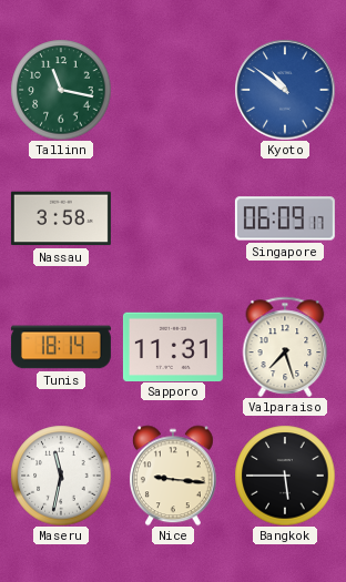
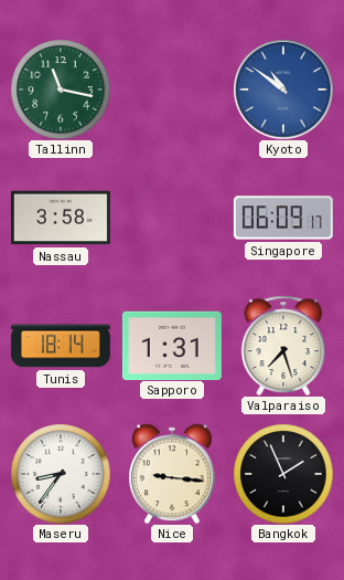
Sapporo: 11:31 -> 1:31 (172, 345)
Maseru: 11:32 -> 8:36 (61, 474)
Bangkok: 5:45 -> 1:56 (283, 474)
